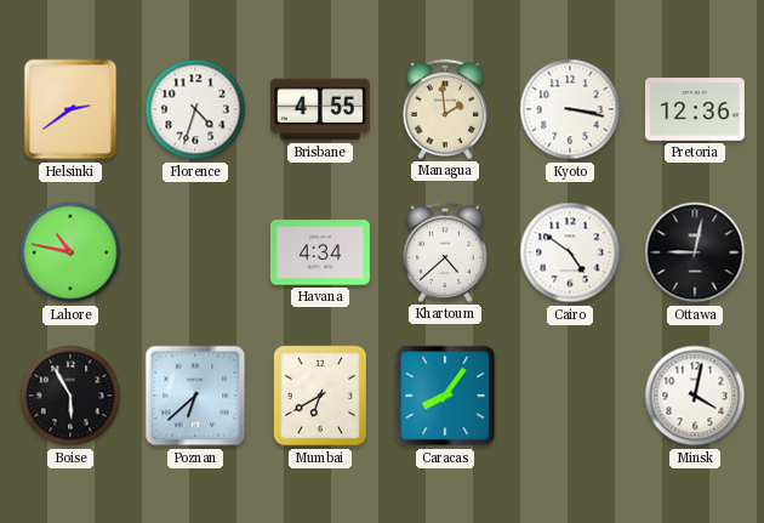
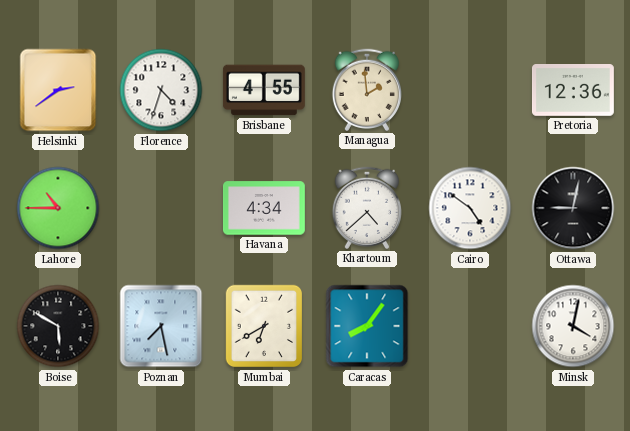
Kyoto: 3:17 -> none (570, 109)
Lahore: 10:47 -> 10:45 (58, 208)
Boise: 5:55 -> 5:50 (58, 326)
Poznan: 6:38 -> 7:28 (161, 326)
